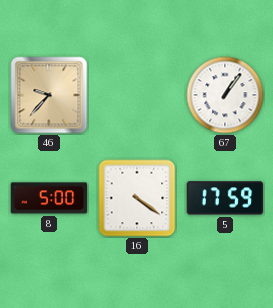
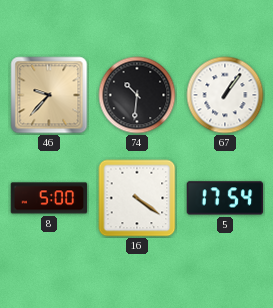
74: none -> 10:31 (137, 95)
5: 17:59 -> 17:54 (225, 198)
